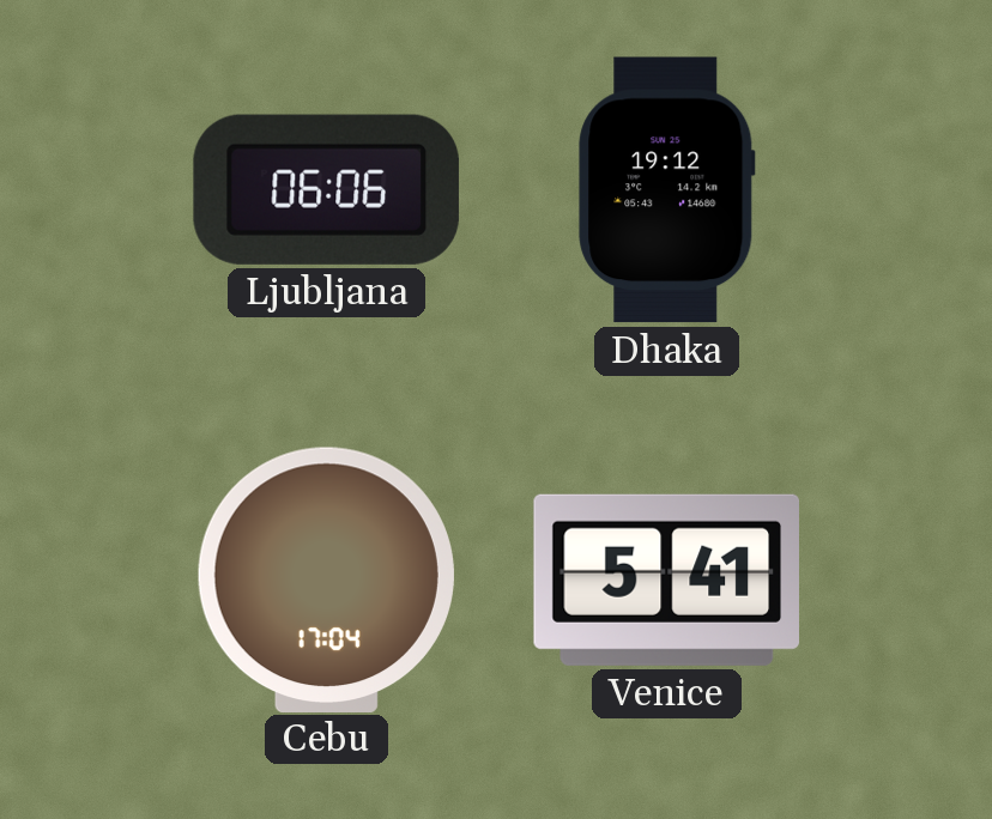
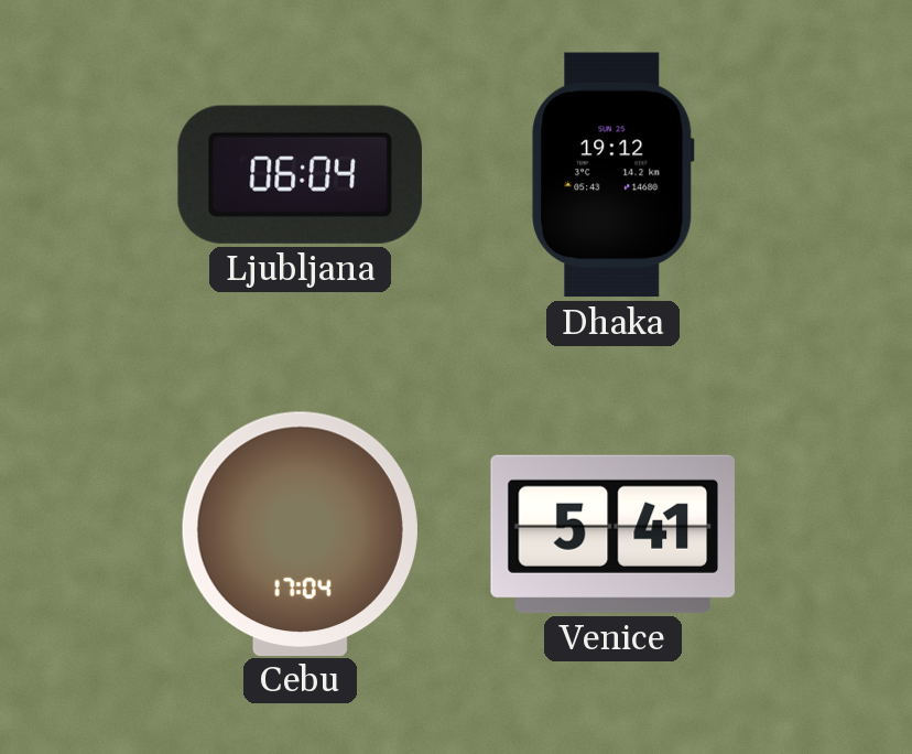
Ljubljana: 06:06 -> 06:04 (300, 174)
